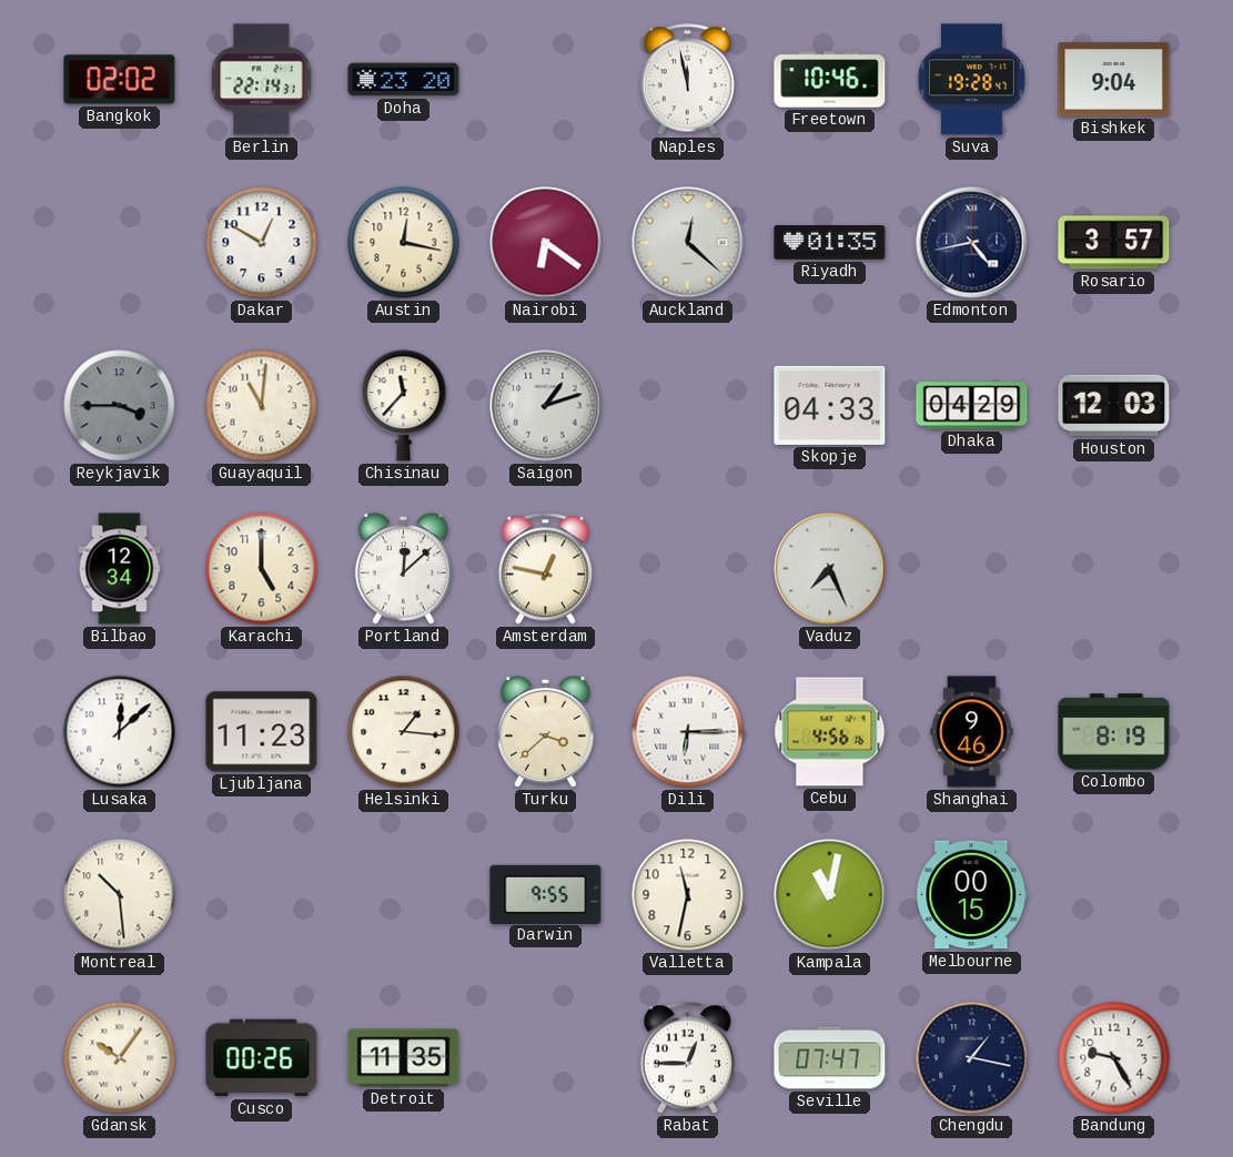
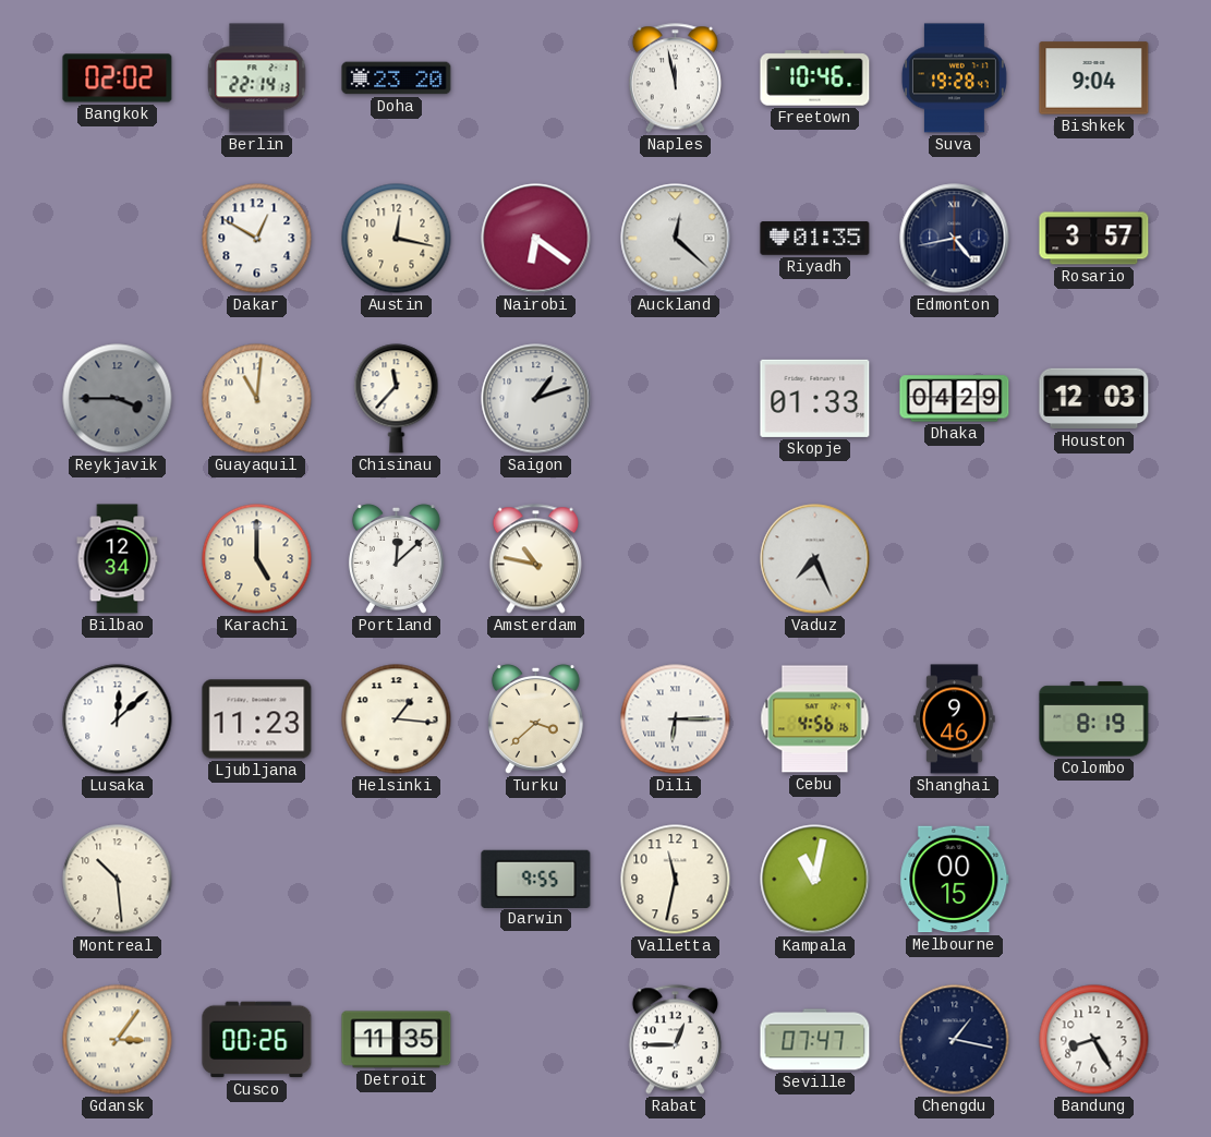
Berlin: 22:14:31 -> 22:14:13 (257, 78)
Skopje: 04:33 -> 01:33 (815, 398)
Amsterdam: 12:47 -> 10:47 (535, 559)
Gdansk: 10:06 -> 3:06 (118, 1040)
Bandung: 9:25 -> 8:25 (1094, 1040)
